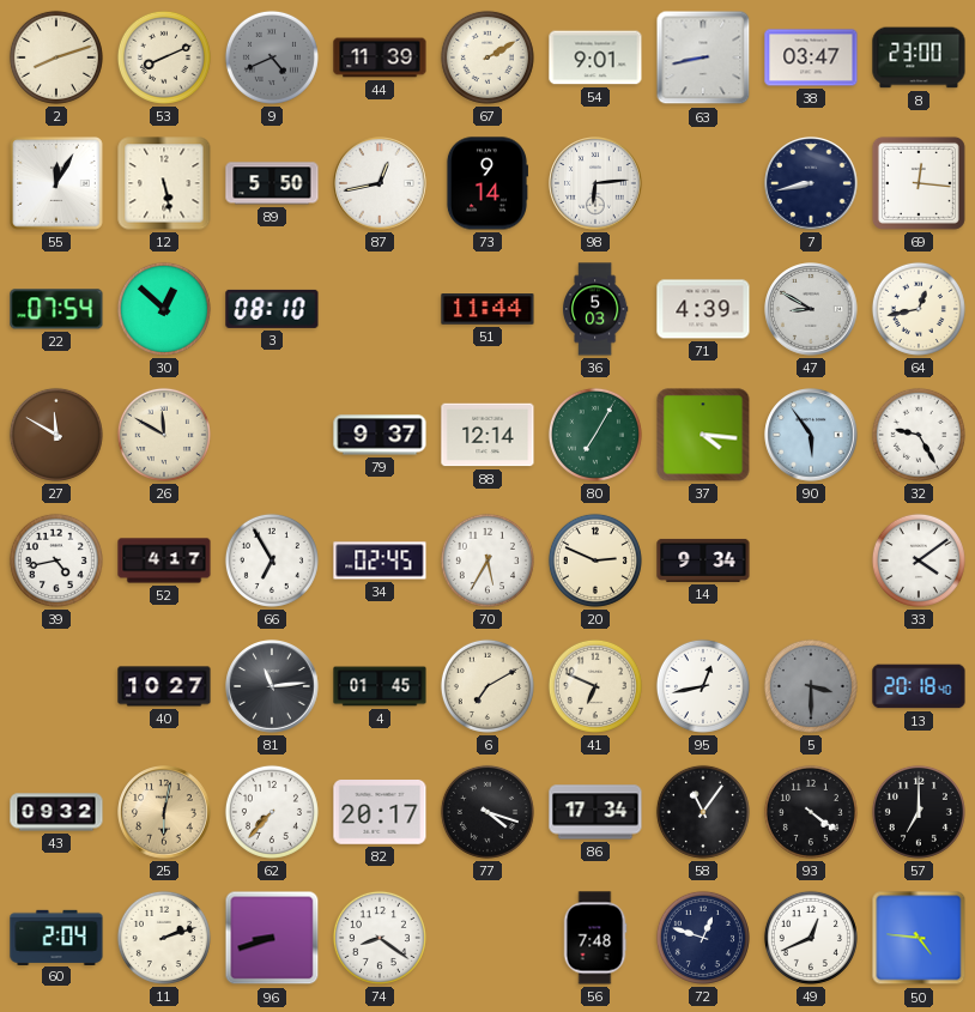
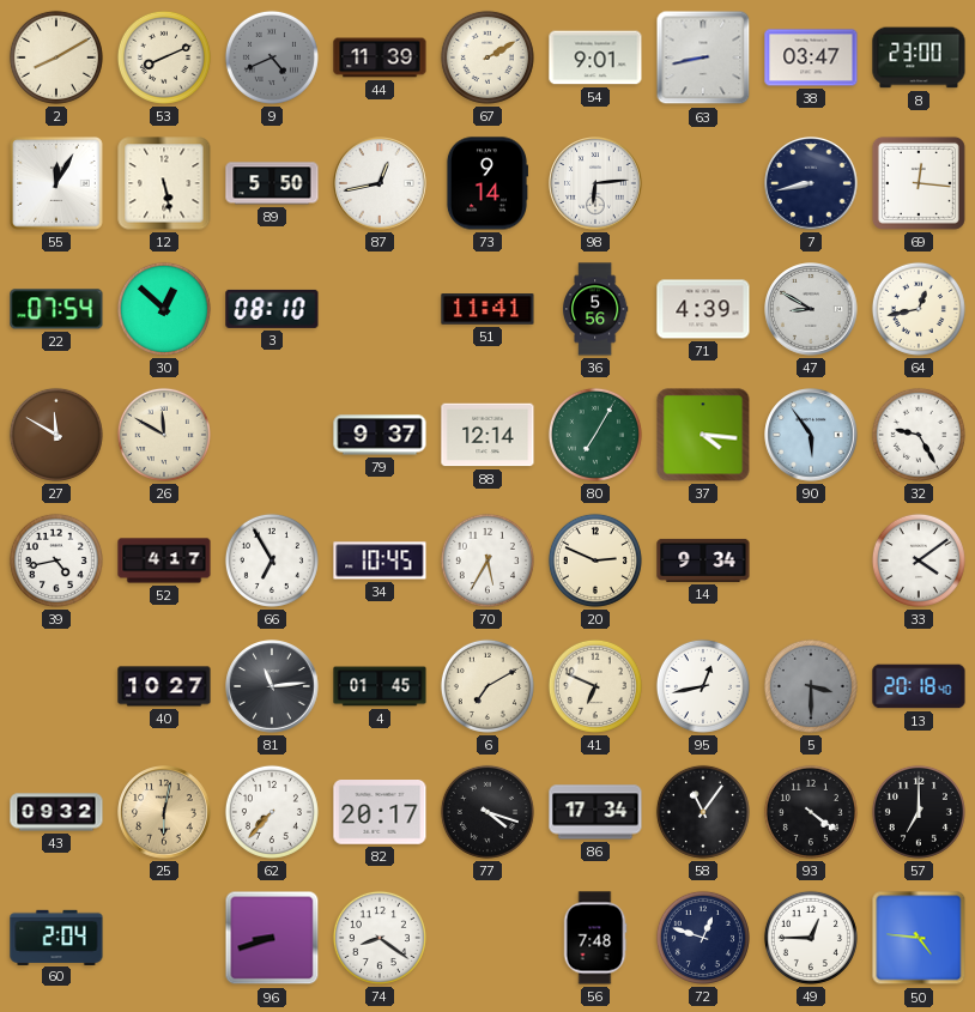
2: 8:12 -> 8:10 (56, 57)
51: 11:44 -> 11:41 (487, 309)
36: 5:03 -> 5:56 (595, 309)
34: 02:45 -> 10:45 (380, 560)
11: 2:12 -> none (164, 938)
49: 12:41 -> 12:45 (811, 938)
